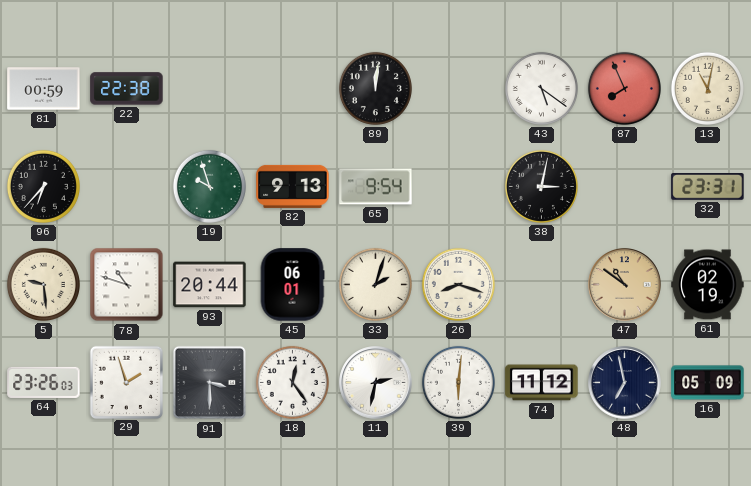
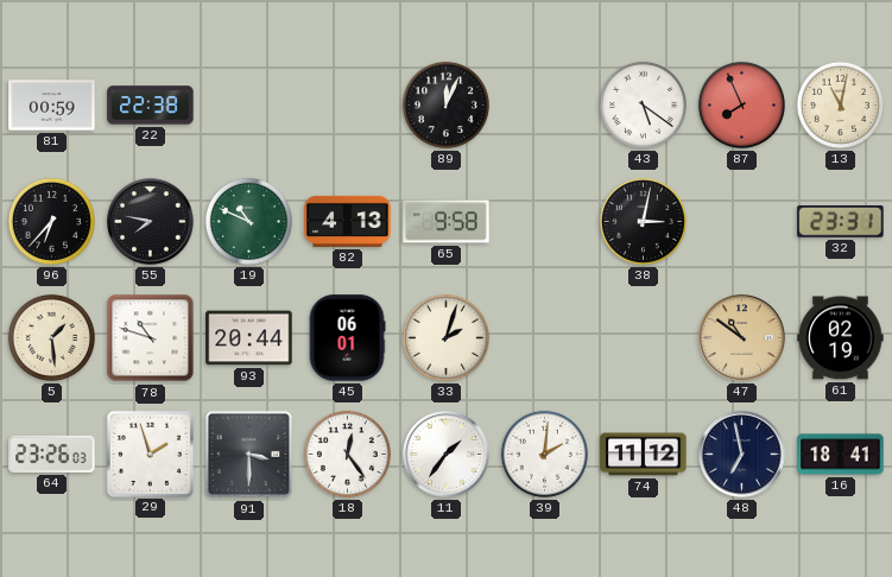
89: 12:01 -> 12:04 (445, 104)
55: none -> 7:47 (151, 222)
19: 9:57 -> 10:49 (248, 221)
82: 9:13 -> 4:13 (348, 221)
65: 9:54 -> 9:58 (447, 222)
5: 9:29 -> 1:29 (51, 337)
26: 8:18 -> none (458, 284)
11: 2:32 -> 1:36 (447, 455)
39: 6:01 -> 2:01 (544, 454)
16: 05:09 -> 18:41 (841, 455)
